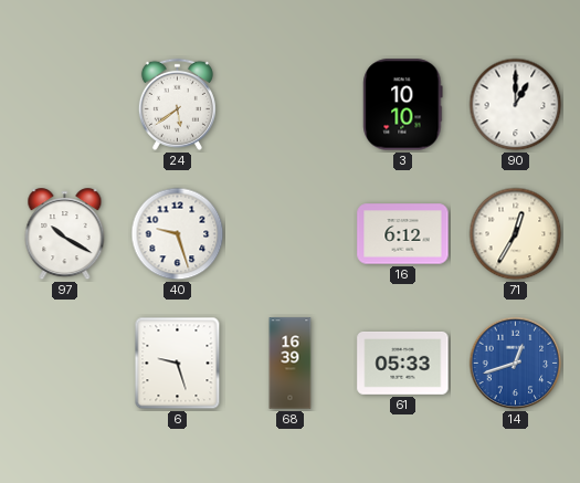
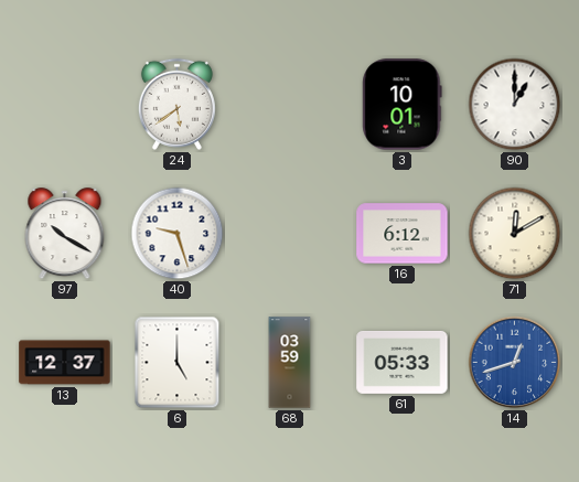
3: 10:10 -> 10:01 (403, 105)
71: 12:35 -> 12:10 (515, 234)
13: none -> 12:37 (65, 363)
6: 9:27 -> 5:00 (178, 363)
68: 16:39 -> 03:59 (290, 363)
